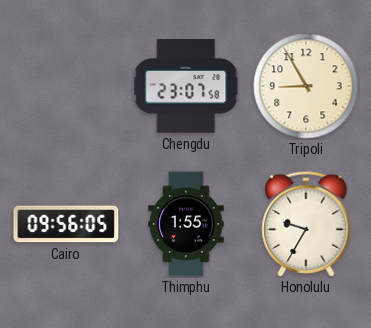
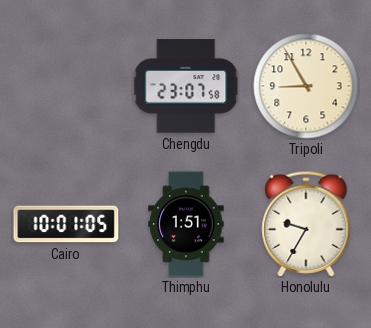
Cairo: 09:56 -> 10:01 (66, 224)
Thimphu: 1:55 -> 1:51 (186, 224)
